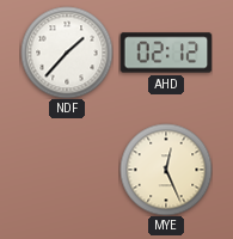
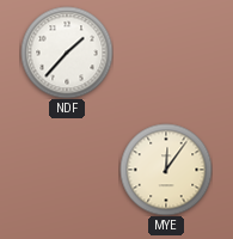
AHD: 02:12 -> none (166, 53)
MYE: 12:26 -> 12:06 (166, 170)
